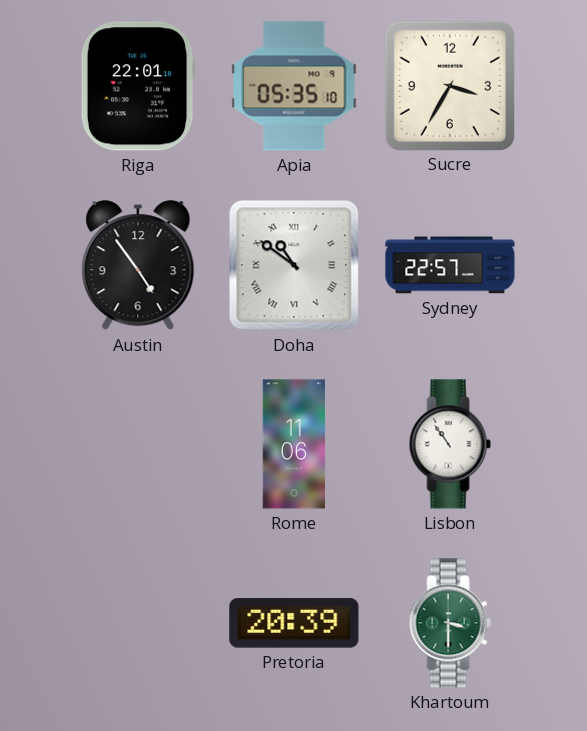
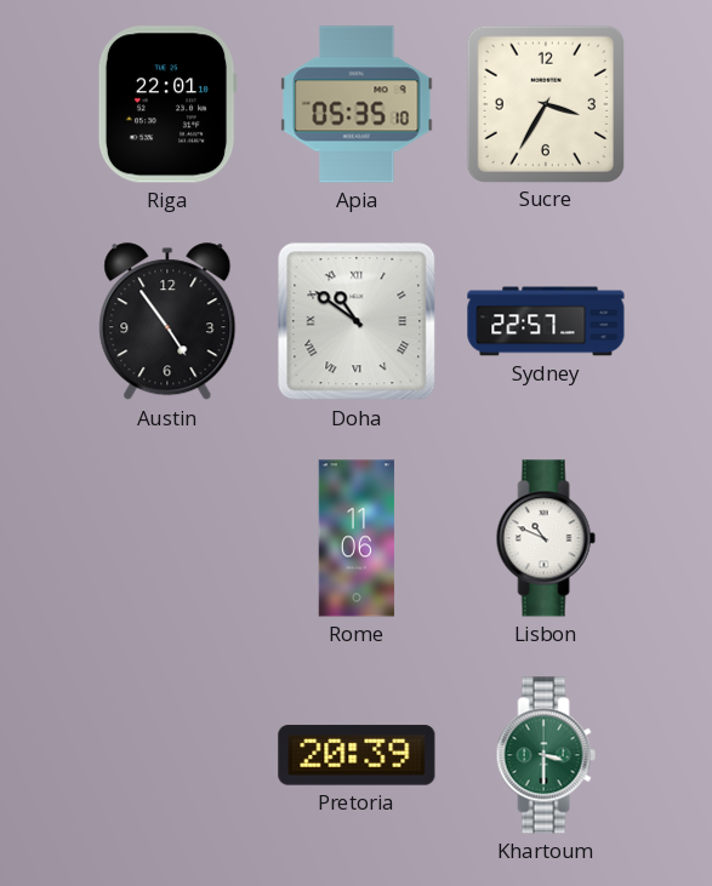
Lisbon: 10:54 -> 10:49 (546, 538)
